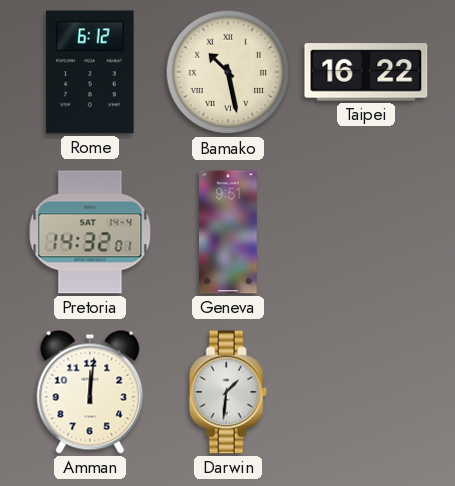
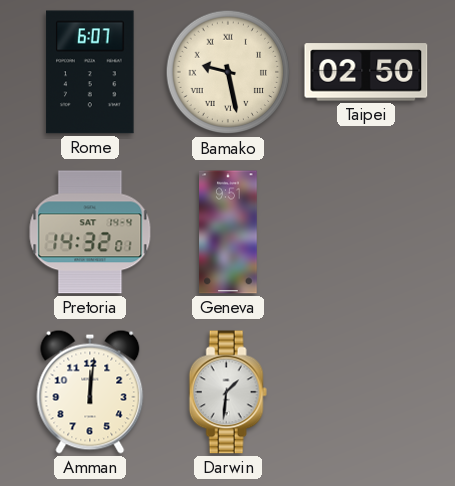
Rome: 6:12 -> 6:07 (90, 72)
Bamako: 10:28 -> 9:28 (228, 72)
Taipei: 16:22 -> 02:50 (366, 72)
